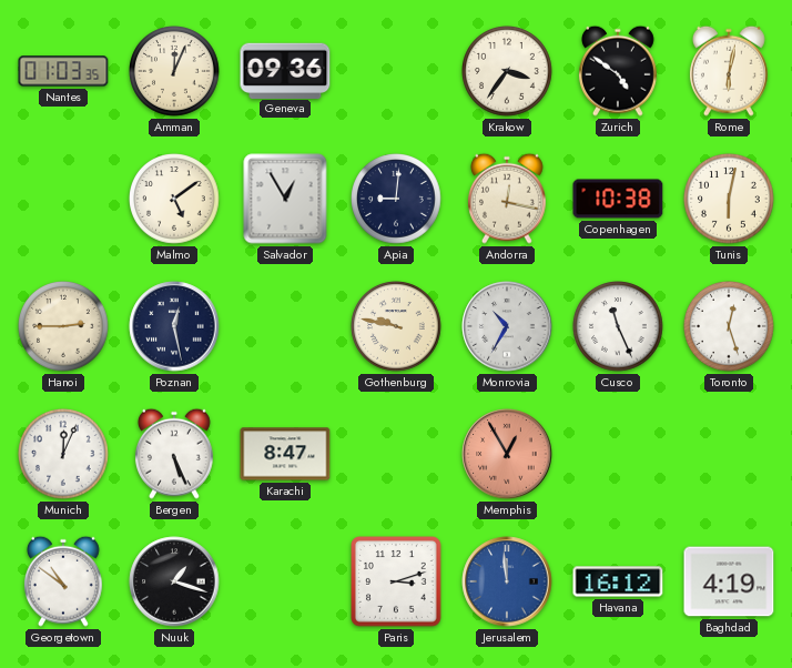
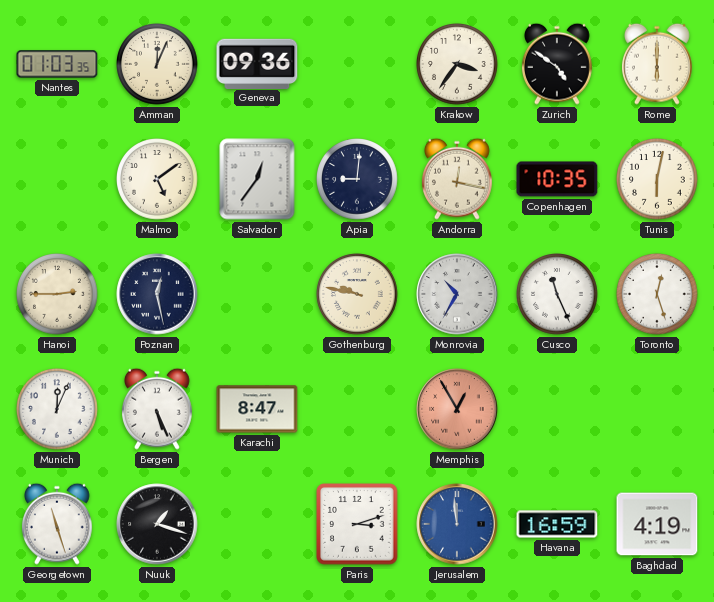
Rome: 6:02 -> 6:00 (657, 64)
Salvador: 12:55 -> 12:36 (257, 179)
Copenhagen: 10:38 -> 10:35 (557, 179)
Georgetown: 10:51 -> 11:27 (57, 524)
Havana: 16:12 -> 16:59 (557, 524)
